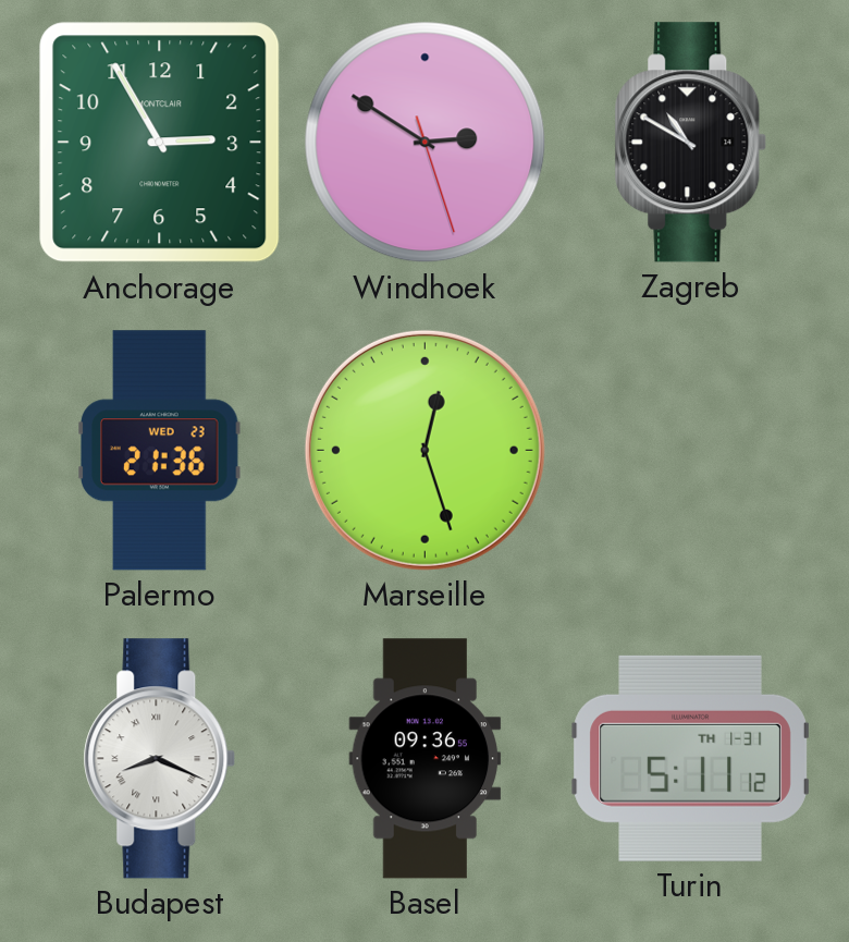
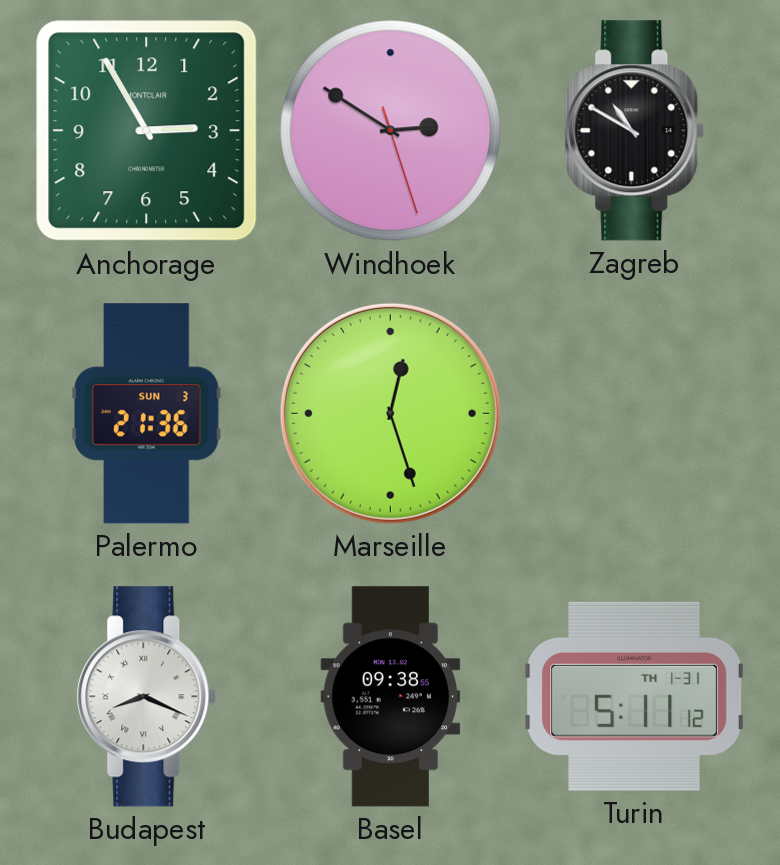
Palermo date: WED 23 -> SUN 3 (147, 414)
Basel: 09:36 -> 09:38 (391, 697)
